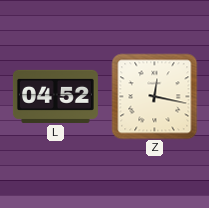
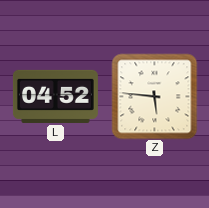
Z: 12:17 -> 5:46 (154, 96)
